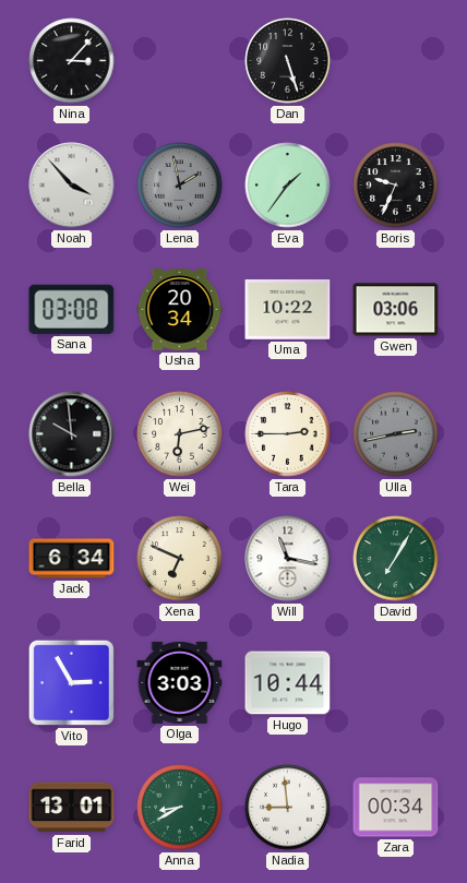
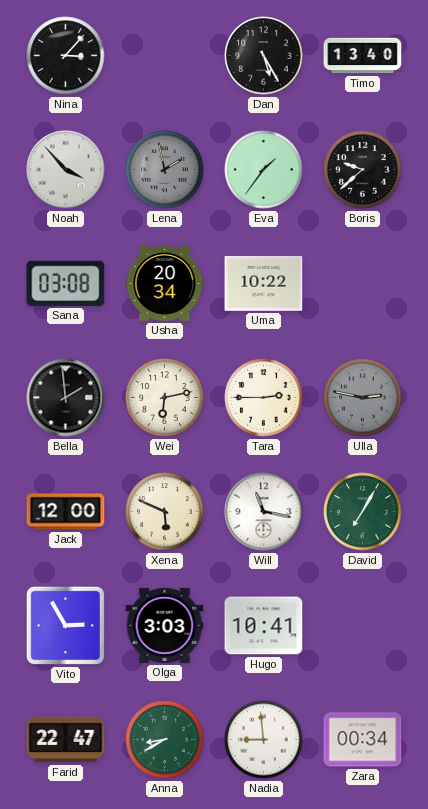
Dan: 5:27 -> 5:25 (264, 56)
Timo: none -> 13:40 (363, 56)
Boris: 9:34 -> 9:38 (363, 170)
Gwen: 03:06 -> none (396, 310)
Bella: 9:59 -> 1:59 (66, 398)
Ulla: 2:43 -> 2:47 (363, 398)
Jack: 6:34 -> 12:00 (66, 512)
Xena: 6:49 -> 5:49 (165, 512)
Hugo: 10:44 -> 10:41 (264, 626)
Farid: 13:01 -> 22:47 (66, 740)
